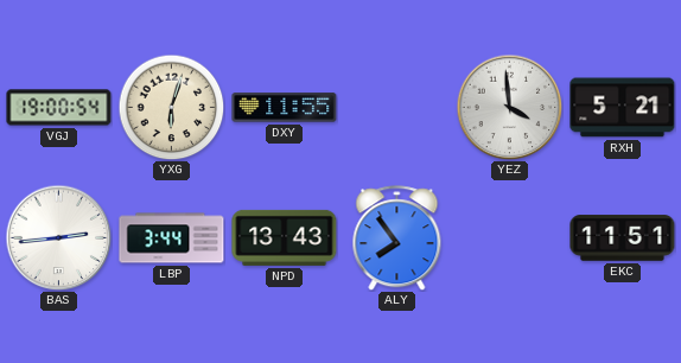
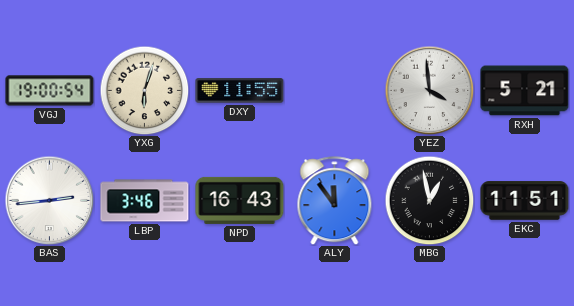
LBP: 3:44 -> 3:46 (145, 201)
NPD: 13:43 -> 16:43 (240, 200)
ALY: 7:54 -> 11:54 (335, 201)
MBG: none -> 12:58 (429, 200)
